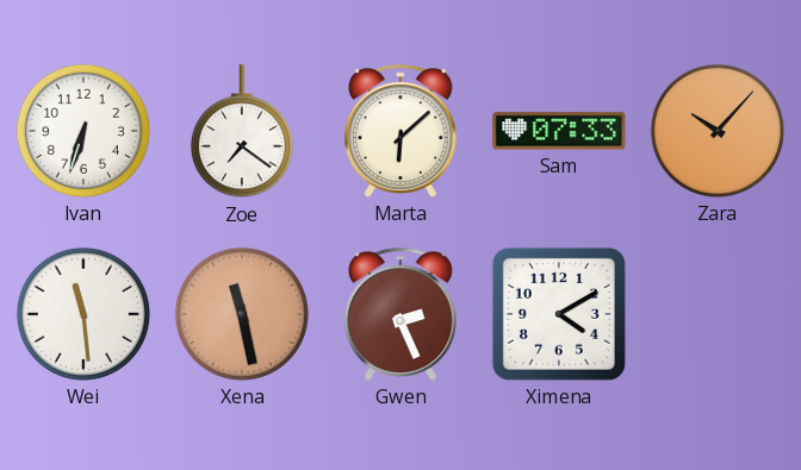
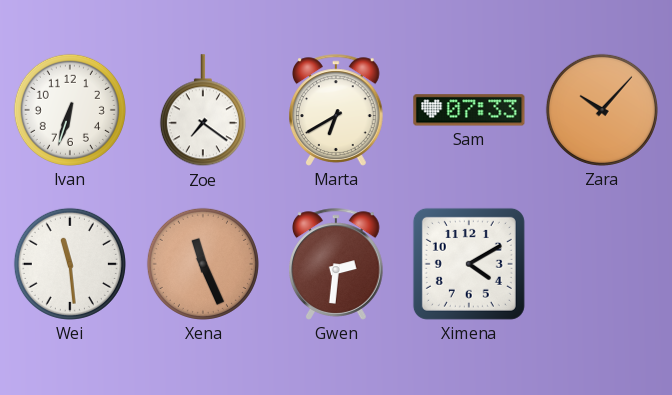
Marta: 6:08 -> 6:40 (337, 110)
Xena: 11:28 -> 11:26 (203, 264)
Gwen: 2:26 -> 2:31 (337, 264)
